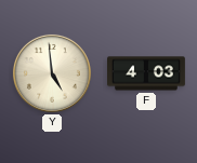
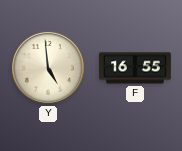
F: 4:03 -> 16:55 (136, 68)
